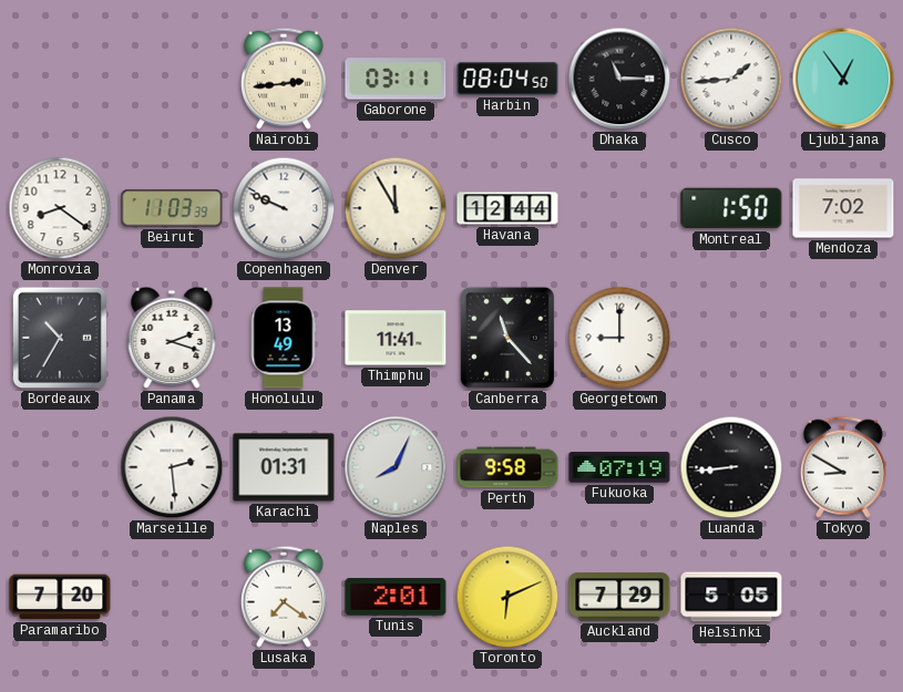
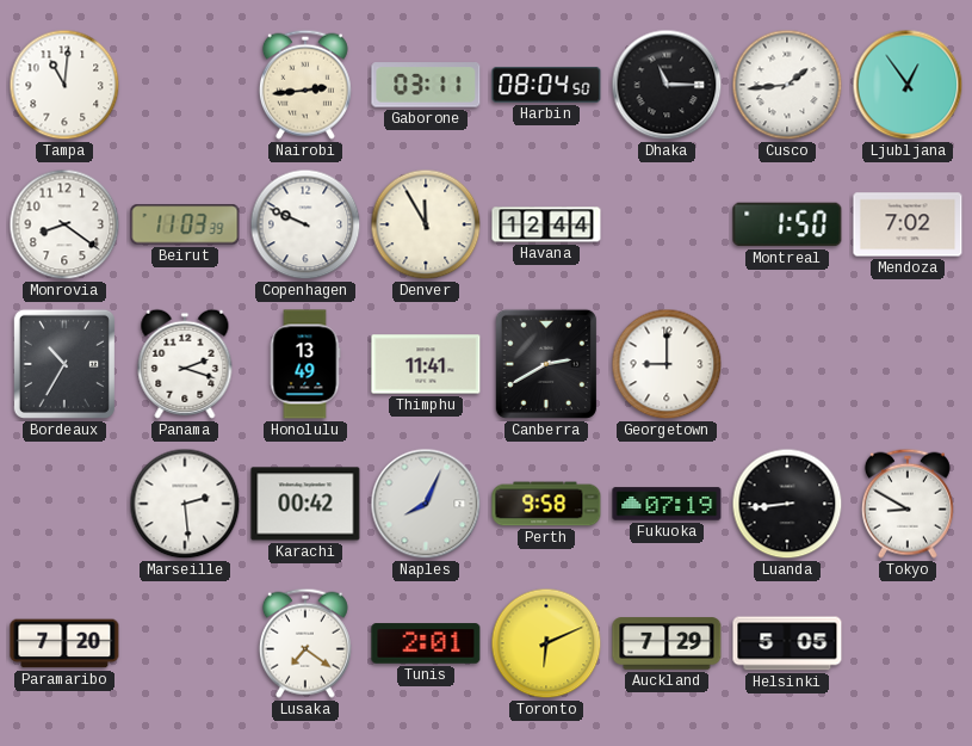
Tampa: none -> 11:01 (64, 85)
Canberra: 11:23 -> 2:40 (546, 364)
Karachi: 01:31 -> 00:42 (305, 504)
